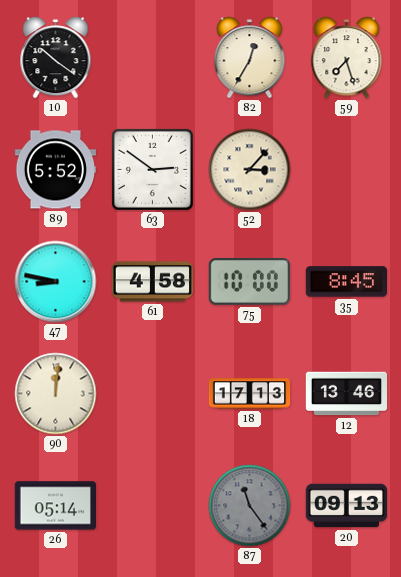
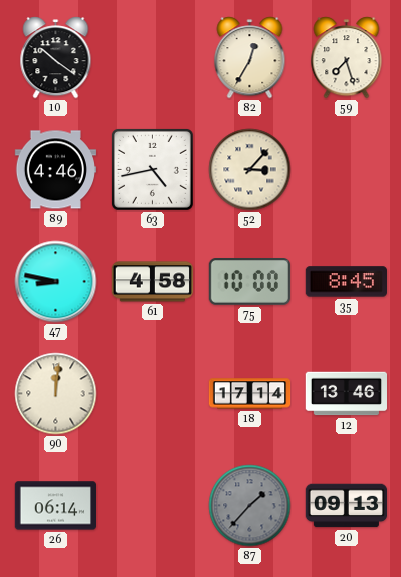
89: 5:52 -> 4:46 (55, 170)
63: 2:51 -> 4:43 (152, 169)
18: 17:13 -> 17:14 (250, 394)
26: 05:14 -> 06:14 (55, 506)
87: 11:24 -> 1:37 (250, 506)
